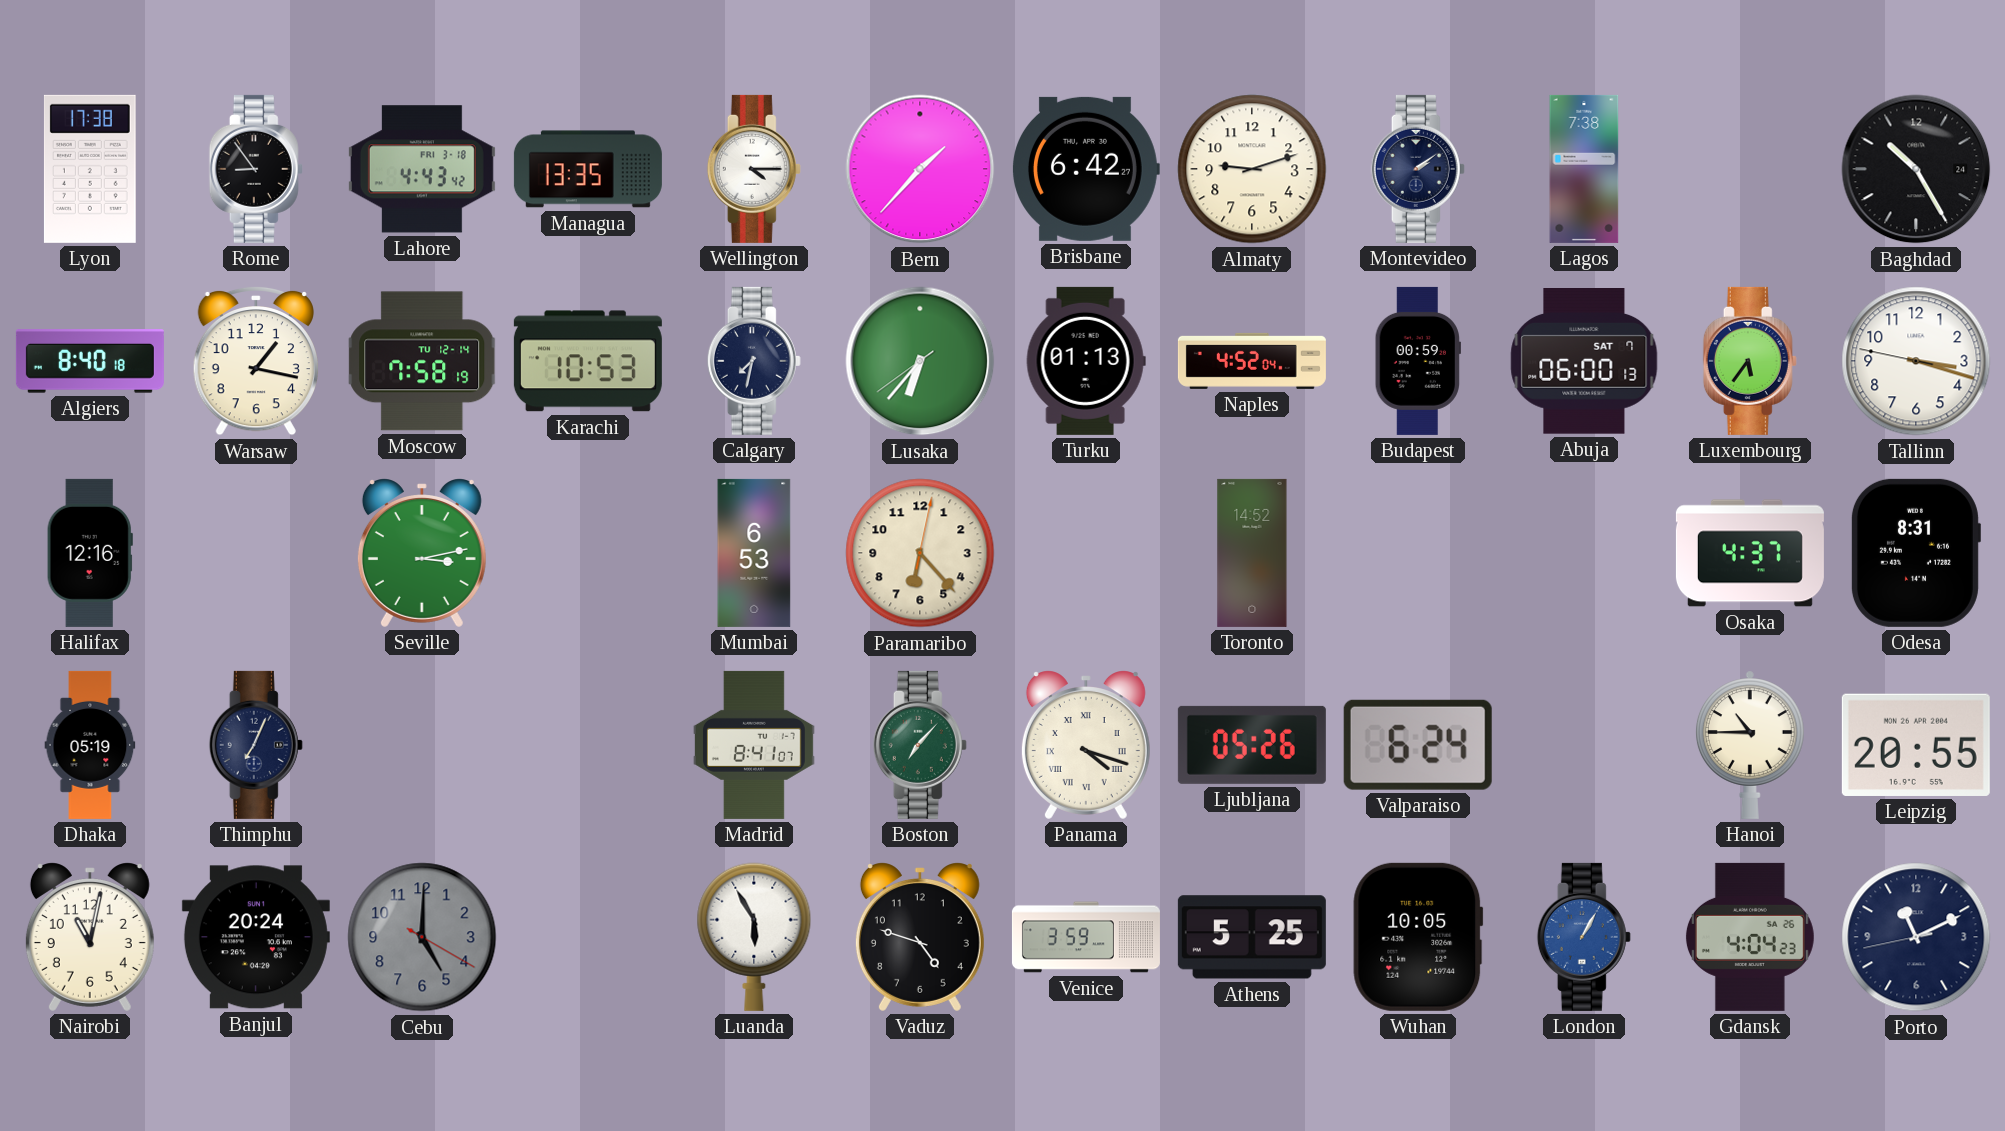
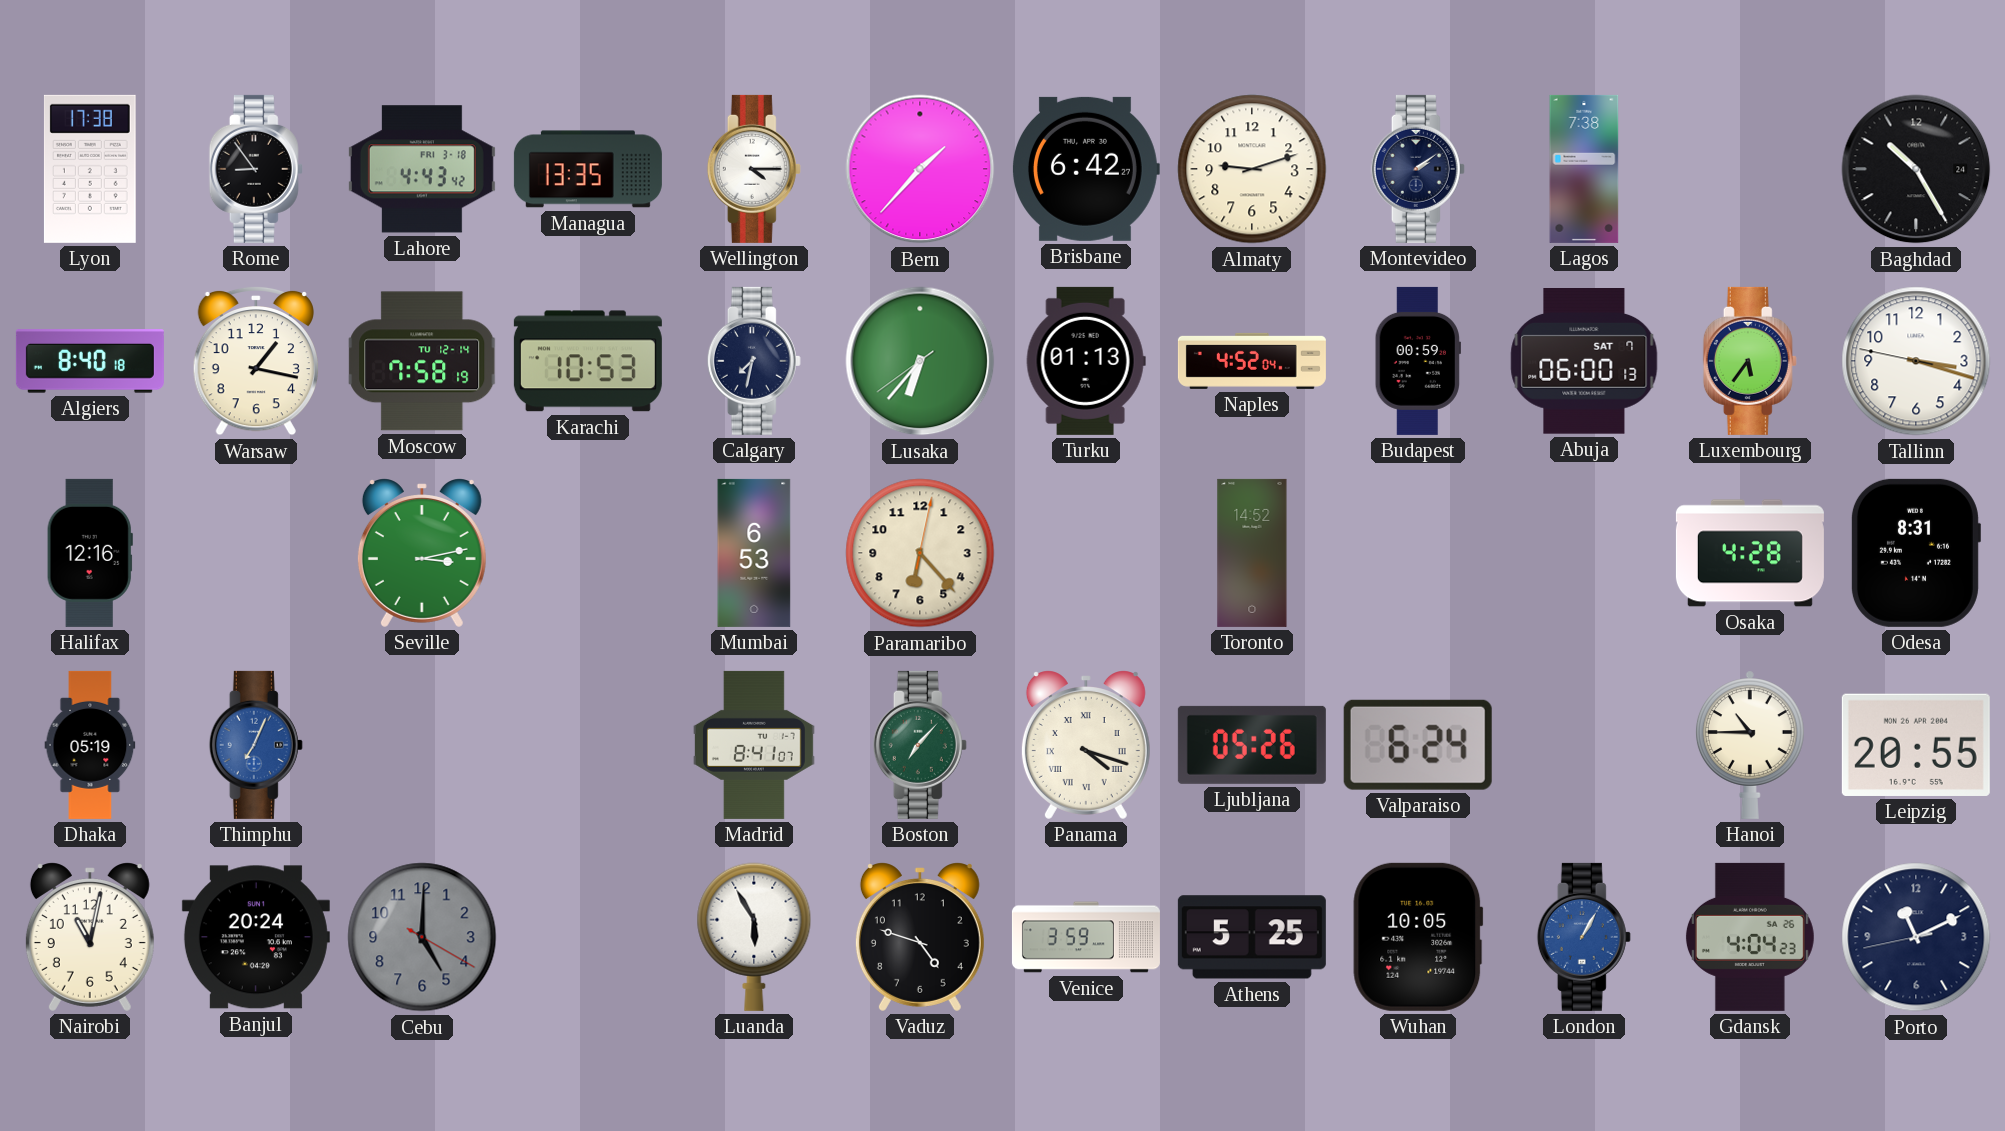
Osaka: 4:37 -> 4:28 (1750, 553)
Thimphu dial: navy -> blue (256, 745)
